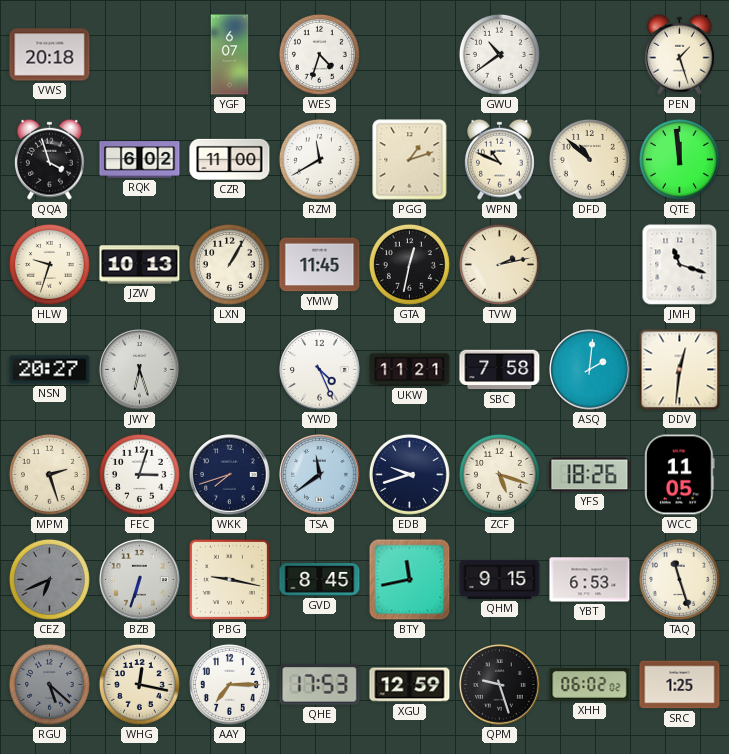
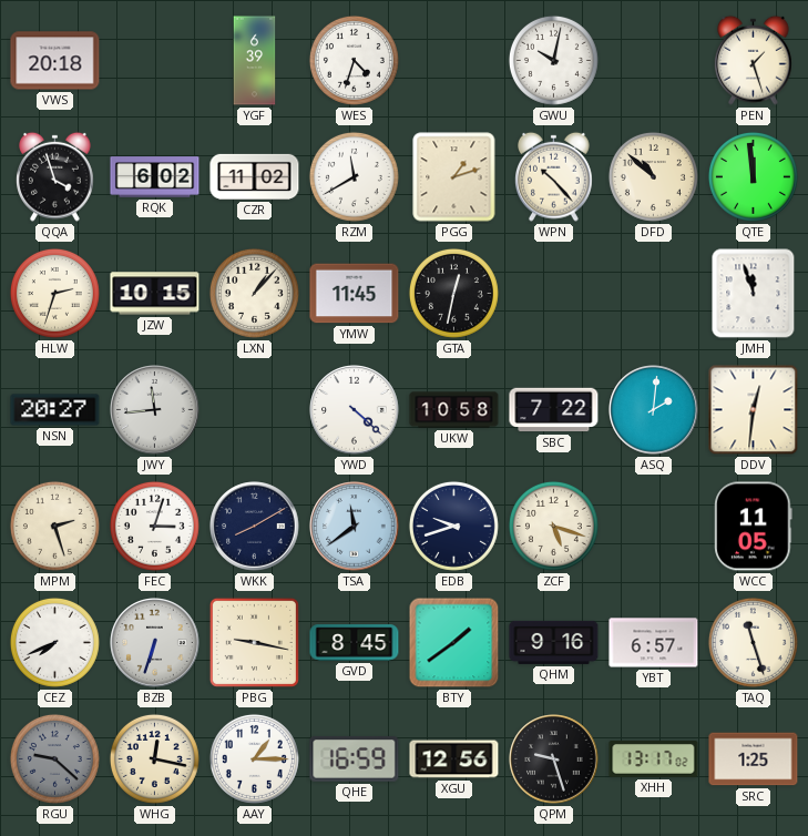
YGF: 6:07 -> 6:39 (255, 61)
GWU: 10:39 -> 10:02 (553, 60)
CZR: 11:00 -> 11:02 (255, 176)
WPN: 10:49 -> 10:23 (554, 176)
HLW: 9:33 -> 2:33 (54, 293)
JZW: 10:13 -> 10:15 (155, 294)
LXN: 1:05 -> 1:07 (254, 293)
TVW: 2:13 -> none (499, 264)
JMH: 11:18 -> 11:57 (754, 294)
JWY: 6:27 -> 11:44 (155, 410)
YWD: 4:26 -> 4:22 (355, 410)
UKW: 11:21 -> 10:58 (454, 410)
SBC: 7:58 -> 7:22 (554, 410)
WKK: 7:42 -> 8:10 (255, 527)
YFS: 18:26 -> none (590, 475)
CEZ: 6:41 -> 7:41 (54, 642)
CEZ dial: grey -> white (54, 642)
BTY: 11:43 -> 1:39 (454, 643)
QHM: 9:15 -> 9:16 (554, 642)
YBT: 6:53 -> 6:57 (654, 643)
RGU: 5:22 -> 9:22 (54, 758)
AAY: 7:15 -> 1:15 (254, 758)
QHE: 17:53 -> 16:59 (355, 759)
XGU: 12:59 -> 12:56 (454, 759)
XHH: 06:02 -> 13:17 (654, 759)
